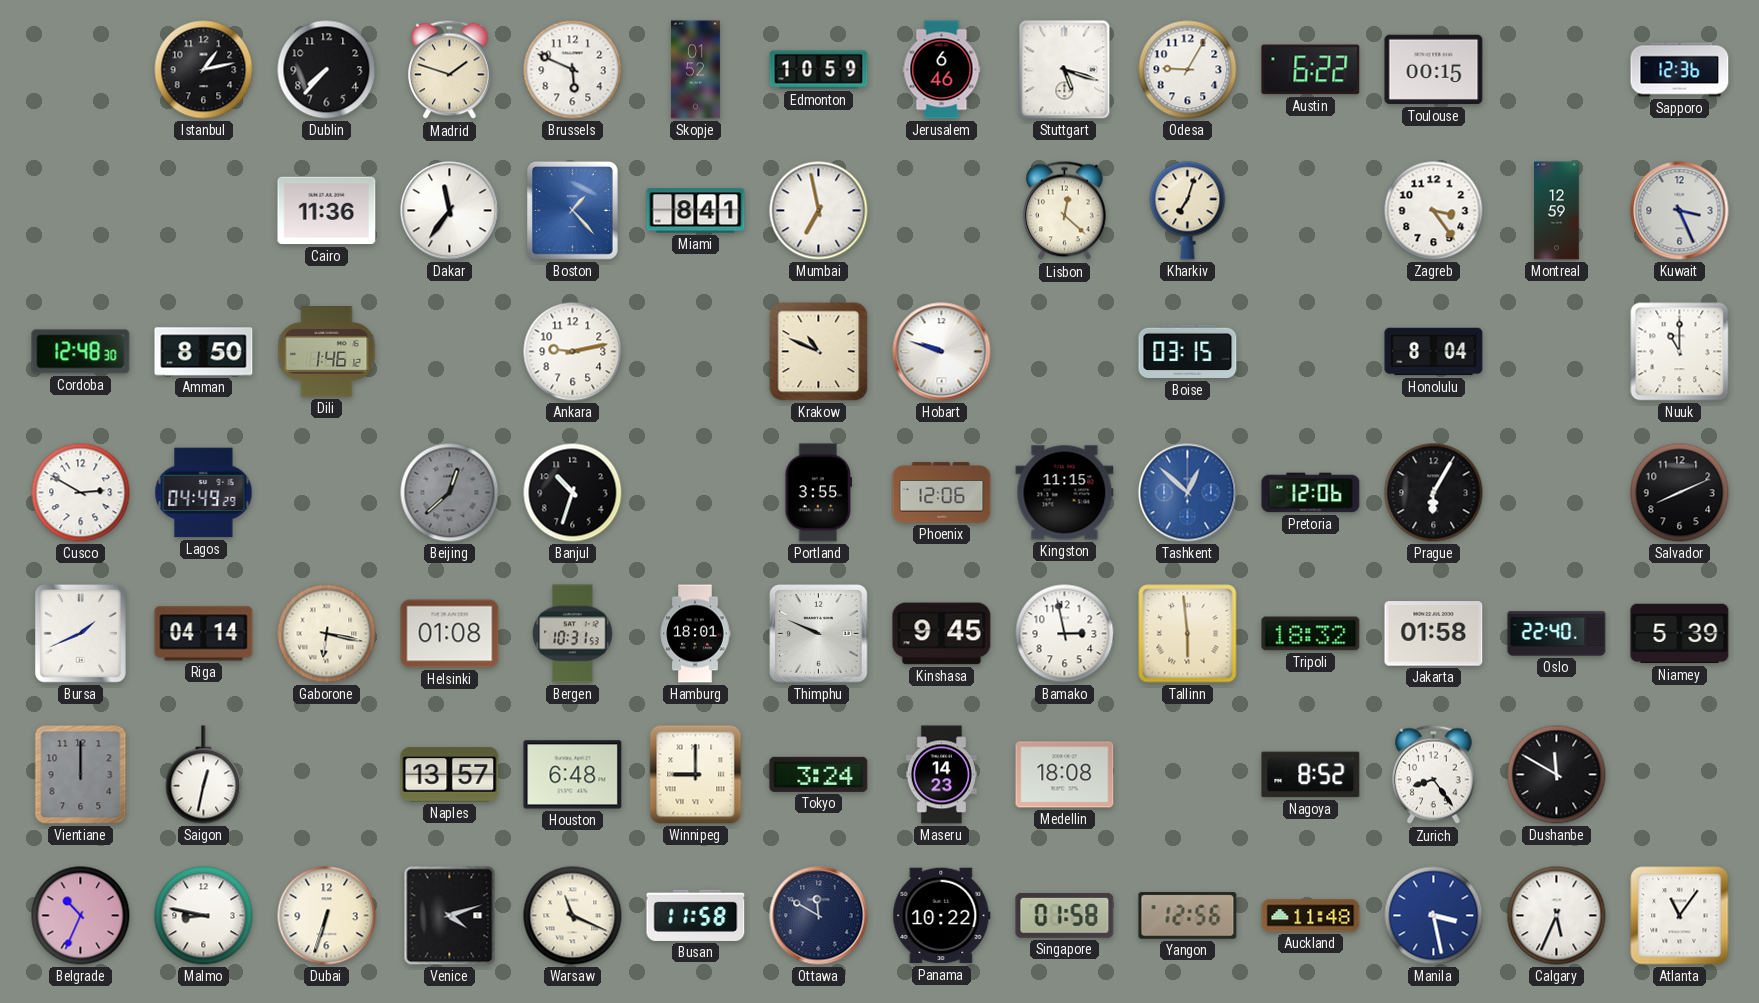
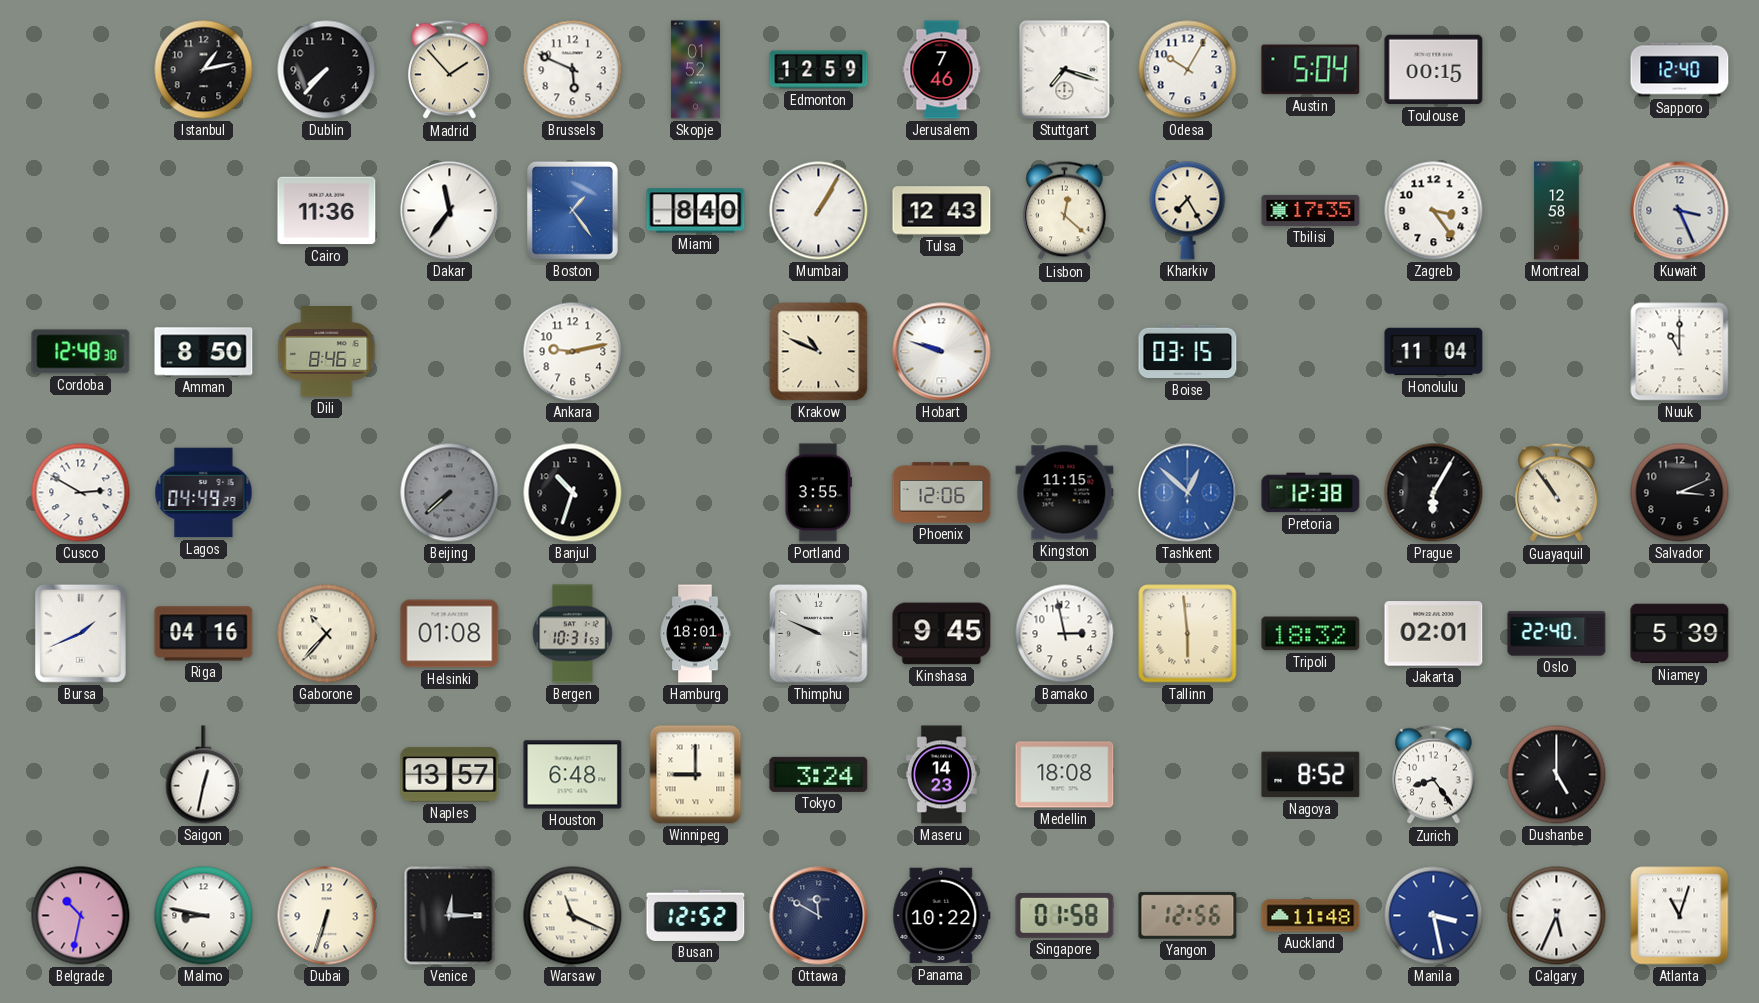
Madrid: 1:48 -> 1:53 (450, 70)
Edmonton: 10:59 -> 12:59 (819, 70)
Jerusalem: 6:46 -> 7:46 (942, 70)
Stuttgart: 5:18 -> 7:18 (1065, 70)
Odesa: 9:05 -> 10:05 (1188, 70)
Austin: 6:22 -> 5:04 (1311, 70)
Sapporo: 12:36 -> 12:40 (1680, 70)
Boston: 1:23 -> 1:24 (572, 210)
Miami: 8:41 -> 8:40 (696, 211)
Mumbai: 6:58 -> 1:05 (819, 211)
Tulsa: none -> 12:43 (942, 211)
Kharkiv: 7:03 -> 7:25 (1188, 211)
Tbilisi: none -> 17:35 (1311, 210)
Montreal: 12:59 -> 12:58 (1557, 211)
Dili: 1:46 -> 8:46 (327, 352)
Honolulu: 8:04 -> 11:04 (1434, 352)
Beijing: 12:38 -> 7:38 (450, 493)
Pretoria: 12:06 -> 12:38 (1311, 493)
Guayaquil: none -> 10:54 (1557, 493)
Salvador: 8:11 -> 3:11 (1680, 493)
Riga: 04:14 -> 04:16 (204, 634)
Gaborone: 6:17 -> 10:37 (327, 634)
Jakarta: 01:58 -> 02:01 (1434, 634)
Vientiane: 12:00 -> none (81, 775)
Dushanbe: 11:50 -> 5:00 (1557, 775)
Belgrade: 10:34 -> 10:32 (81, 916)
Venice: 4:12 -> 12:15 (450, 916)
Busan: 11:58 -> 12:52 (696, 915)
Atlanta: 11:06 -> 11:03 (1680, 916)
